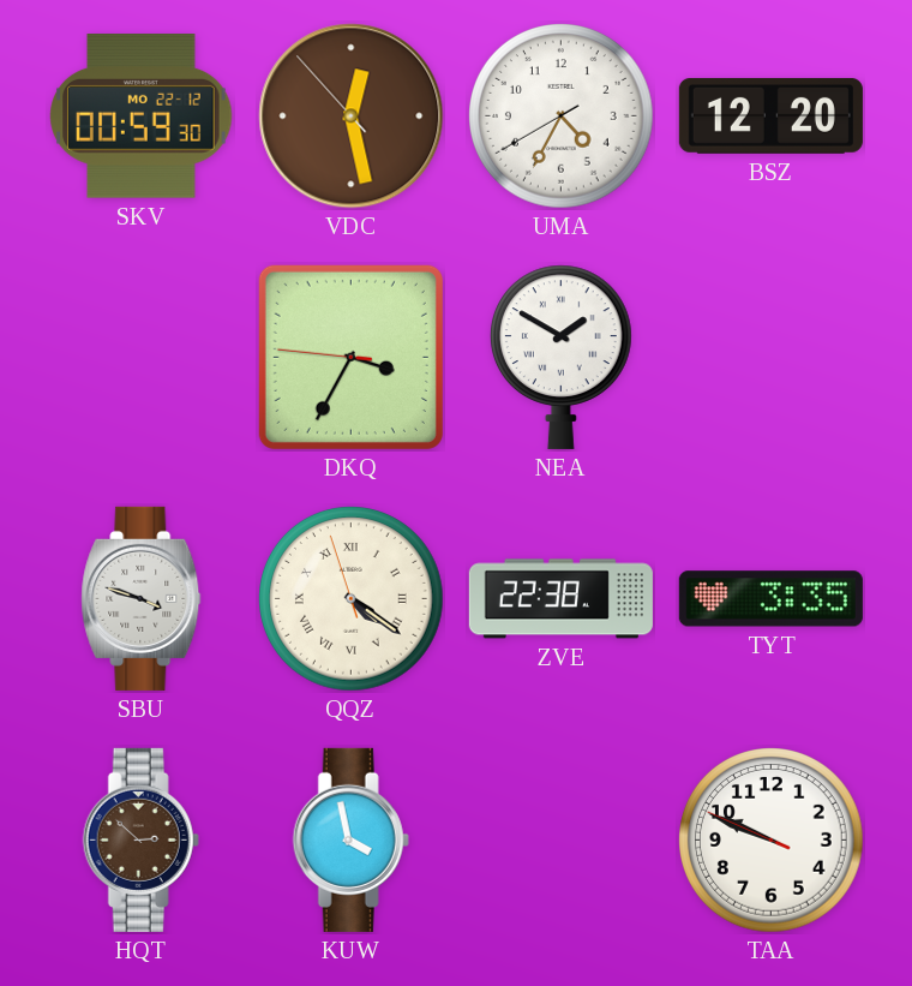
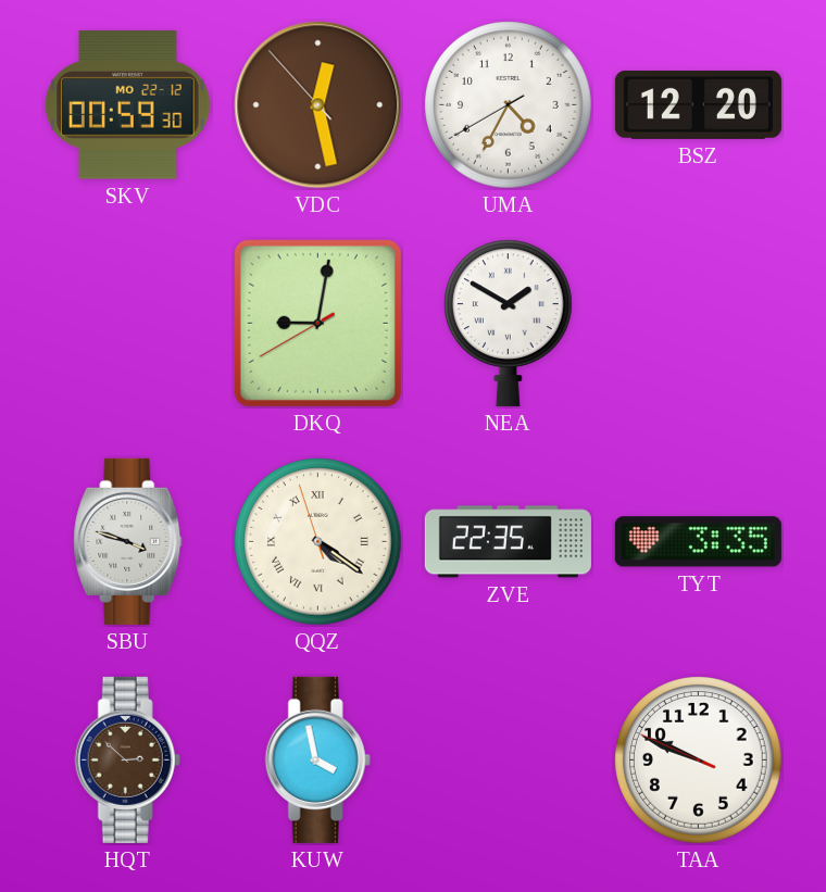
DKQ: 3:34 -> 9:01 (317, 323)
ZVE: 22:38 -> 22:35 (508, 542)
